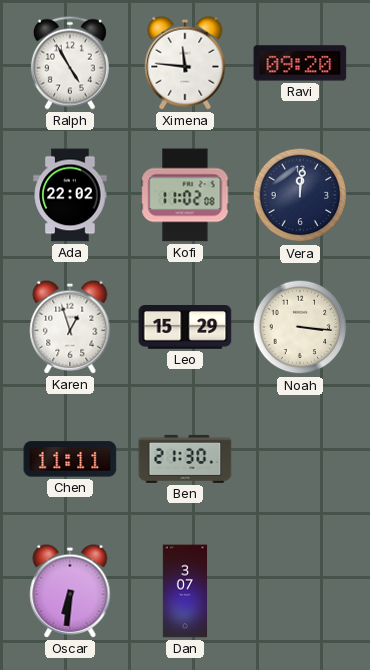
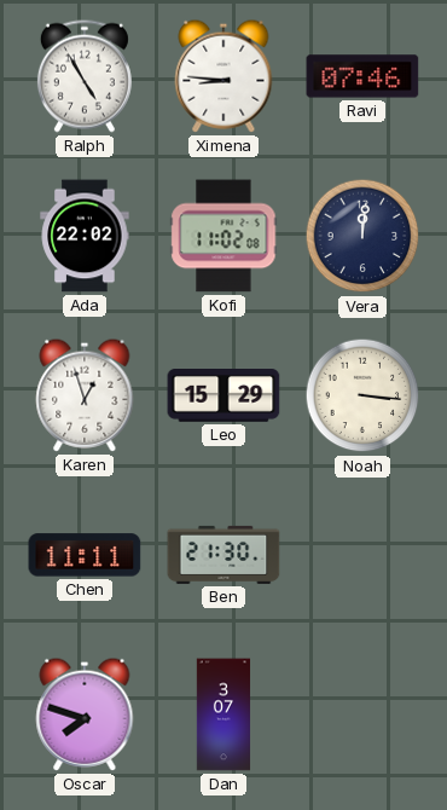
Ximena: 11:46 -> 8:46 (224, 76)
Ravi: 09:20 -> 07:46 (362, 76)
Oscar: 6:31 -> 7:48 (85, 714)
